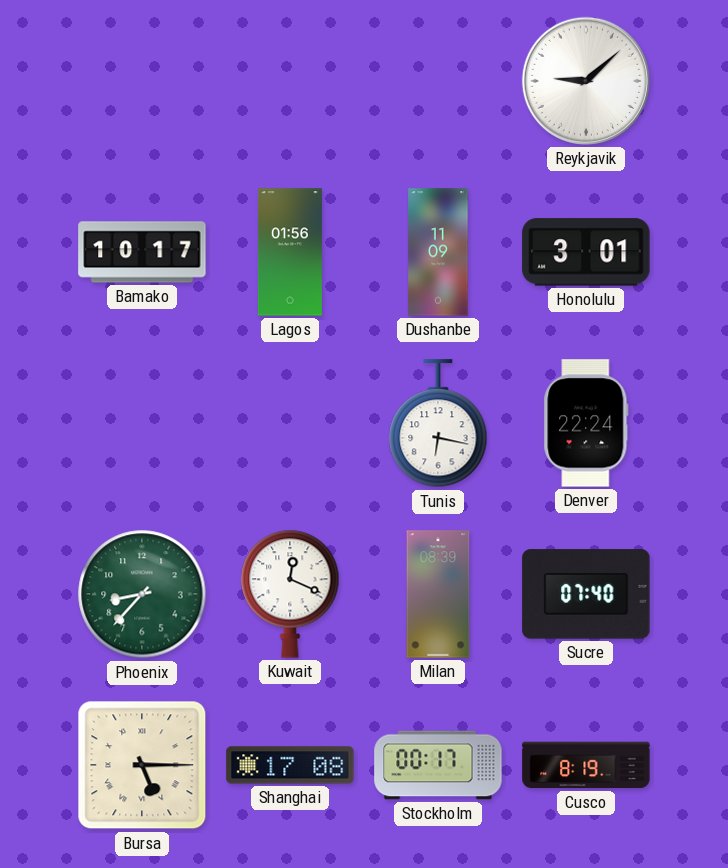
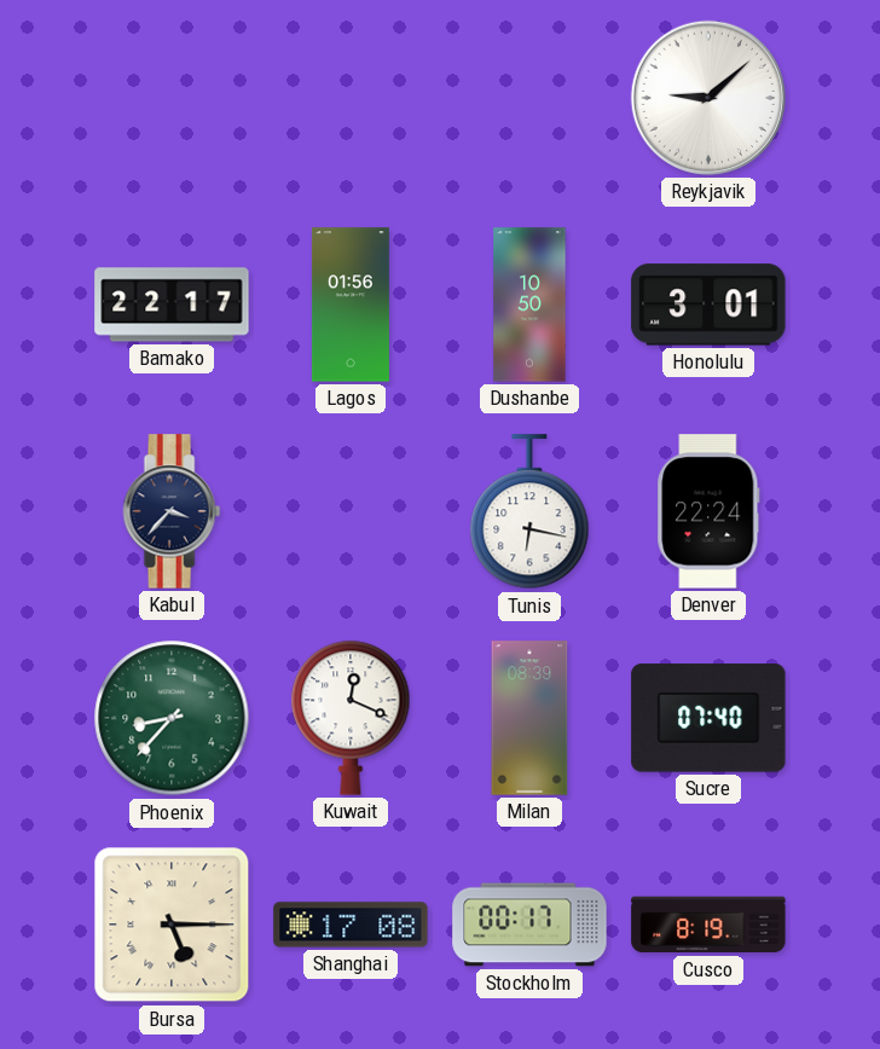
Bamako: 10:17 -> 22:17 (172, 305)
Dushanbe: 11:09 -> 10:50 (529, 305)
Kabul: none -> 3:37 (172, 511)
